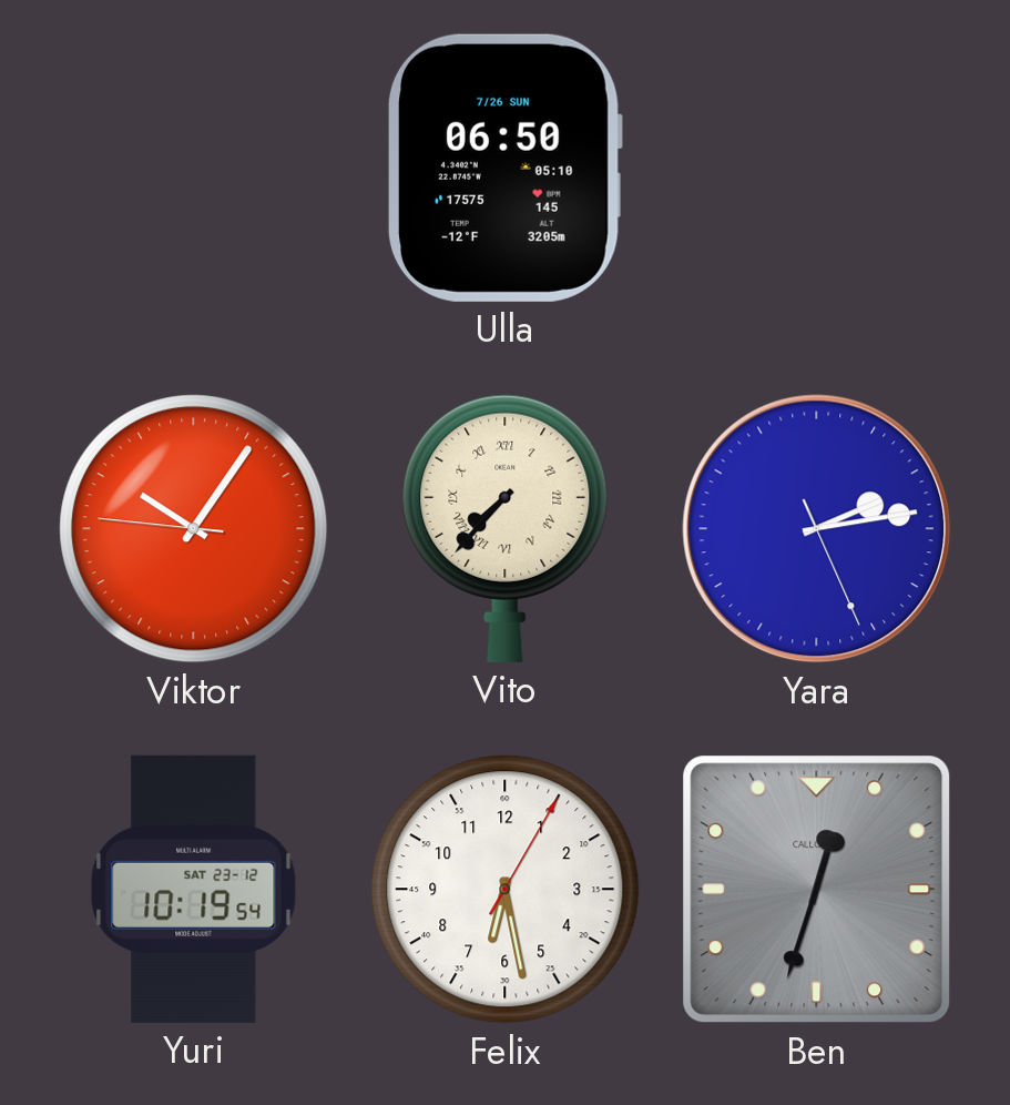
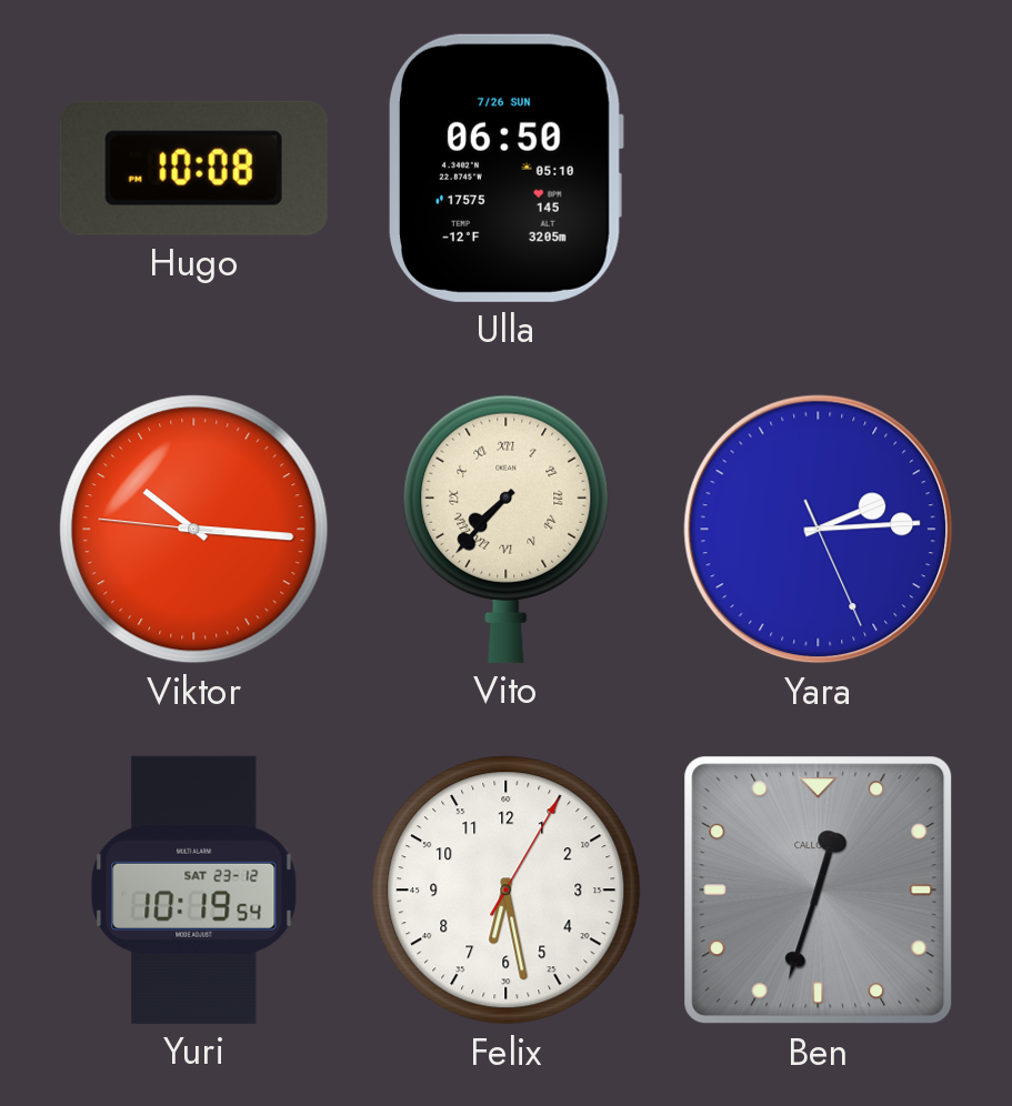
Hugo: none -> 10:08 (193, 168)
Viktor: 10:05 -> 10:15 (194, 530)
Yara: 2:13 -> 2:14 (819, 530)
